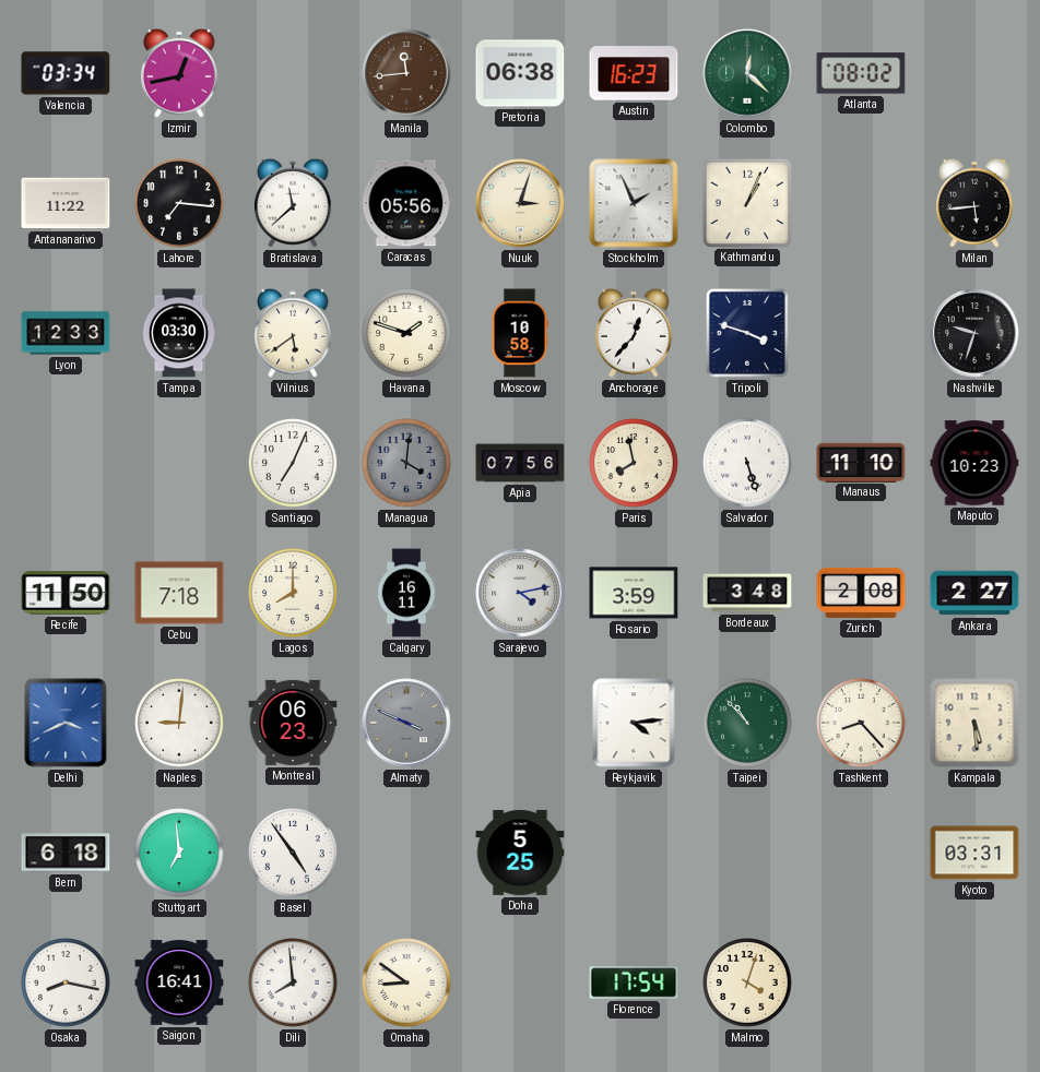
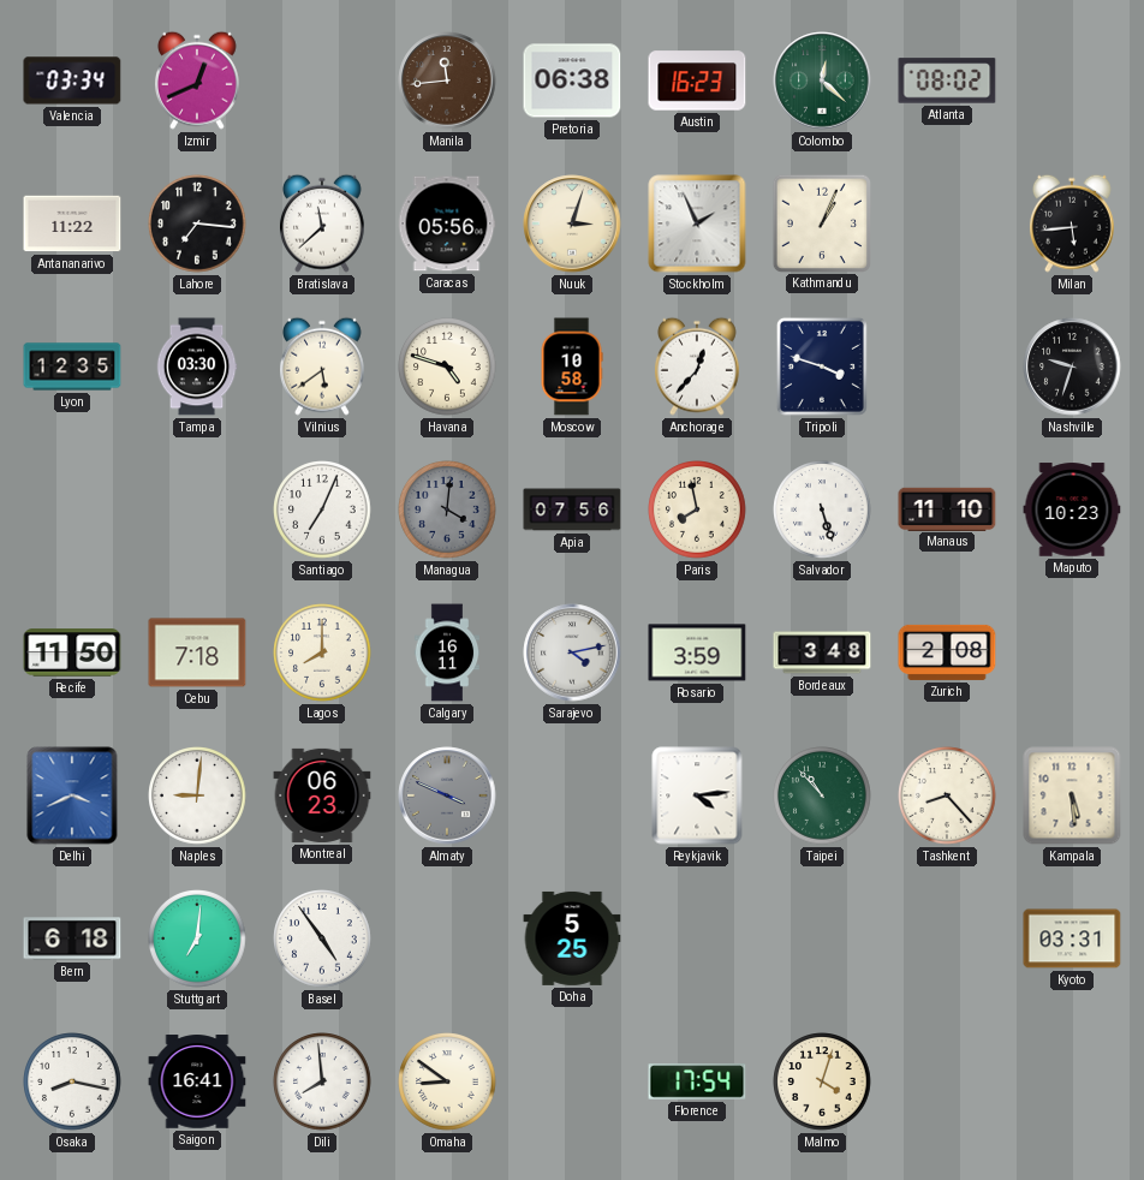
Izmir: 12:43 -> 12:41 (197, 81)
Lyon: 12:33 -> 12:35 (72, 366)
Havana: 1:48 -> 4:48 (447, 366)
Ankara: 2:27 -> none (974, 593)
Stuttgart: 6:59 -> 7:01 (197, 938)
